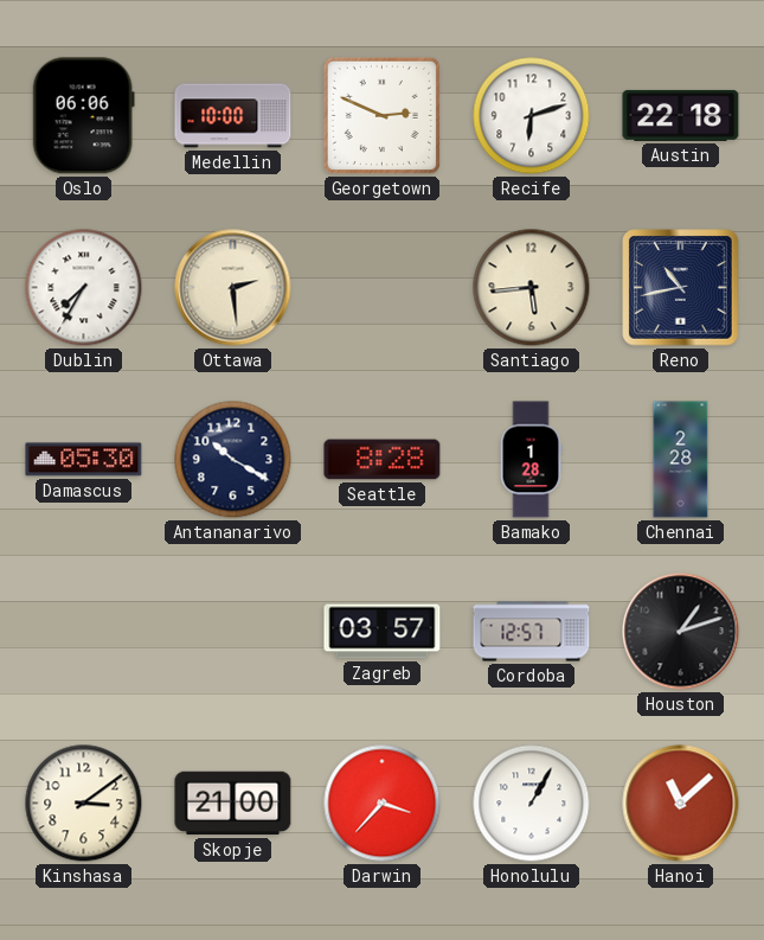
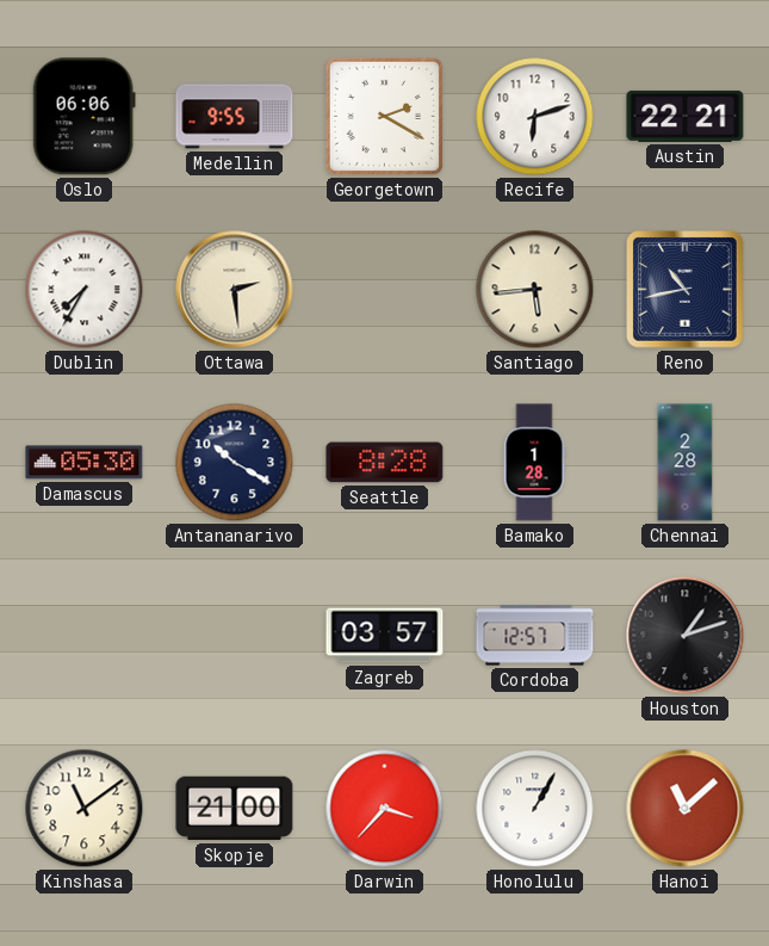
Medellin: 10:00 -> 9:55 (235, 117)
Georgetown: 2:49 -> 2:20 (384, 116)
Austin: 22:18 -> 22:21 (686, 116)
Kinshasa: 3:09 -> 11:09 (85, 809)
